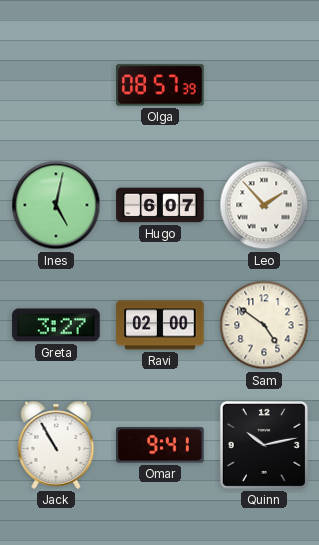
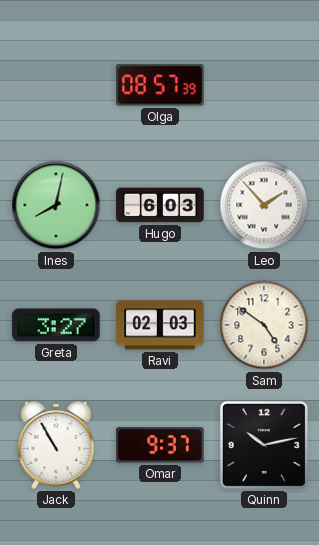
Ines: 5:02 -> 8:02 (56, 205)
Hugo: 6:07 -> 6:03 (160, 205)
Ravi: 02:00 -> 02:03 (160, 325)
Omar: 9:41 -> 9:37 (160, 445)
